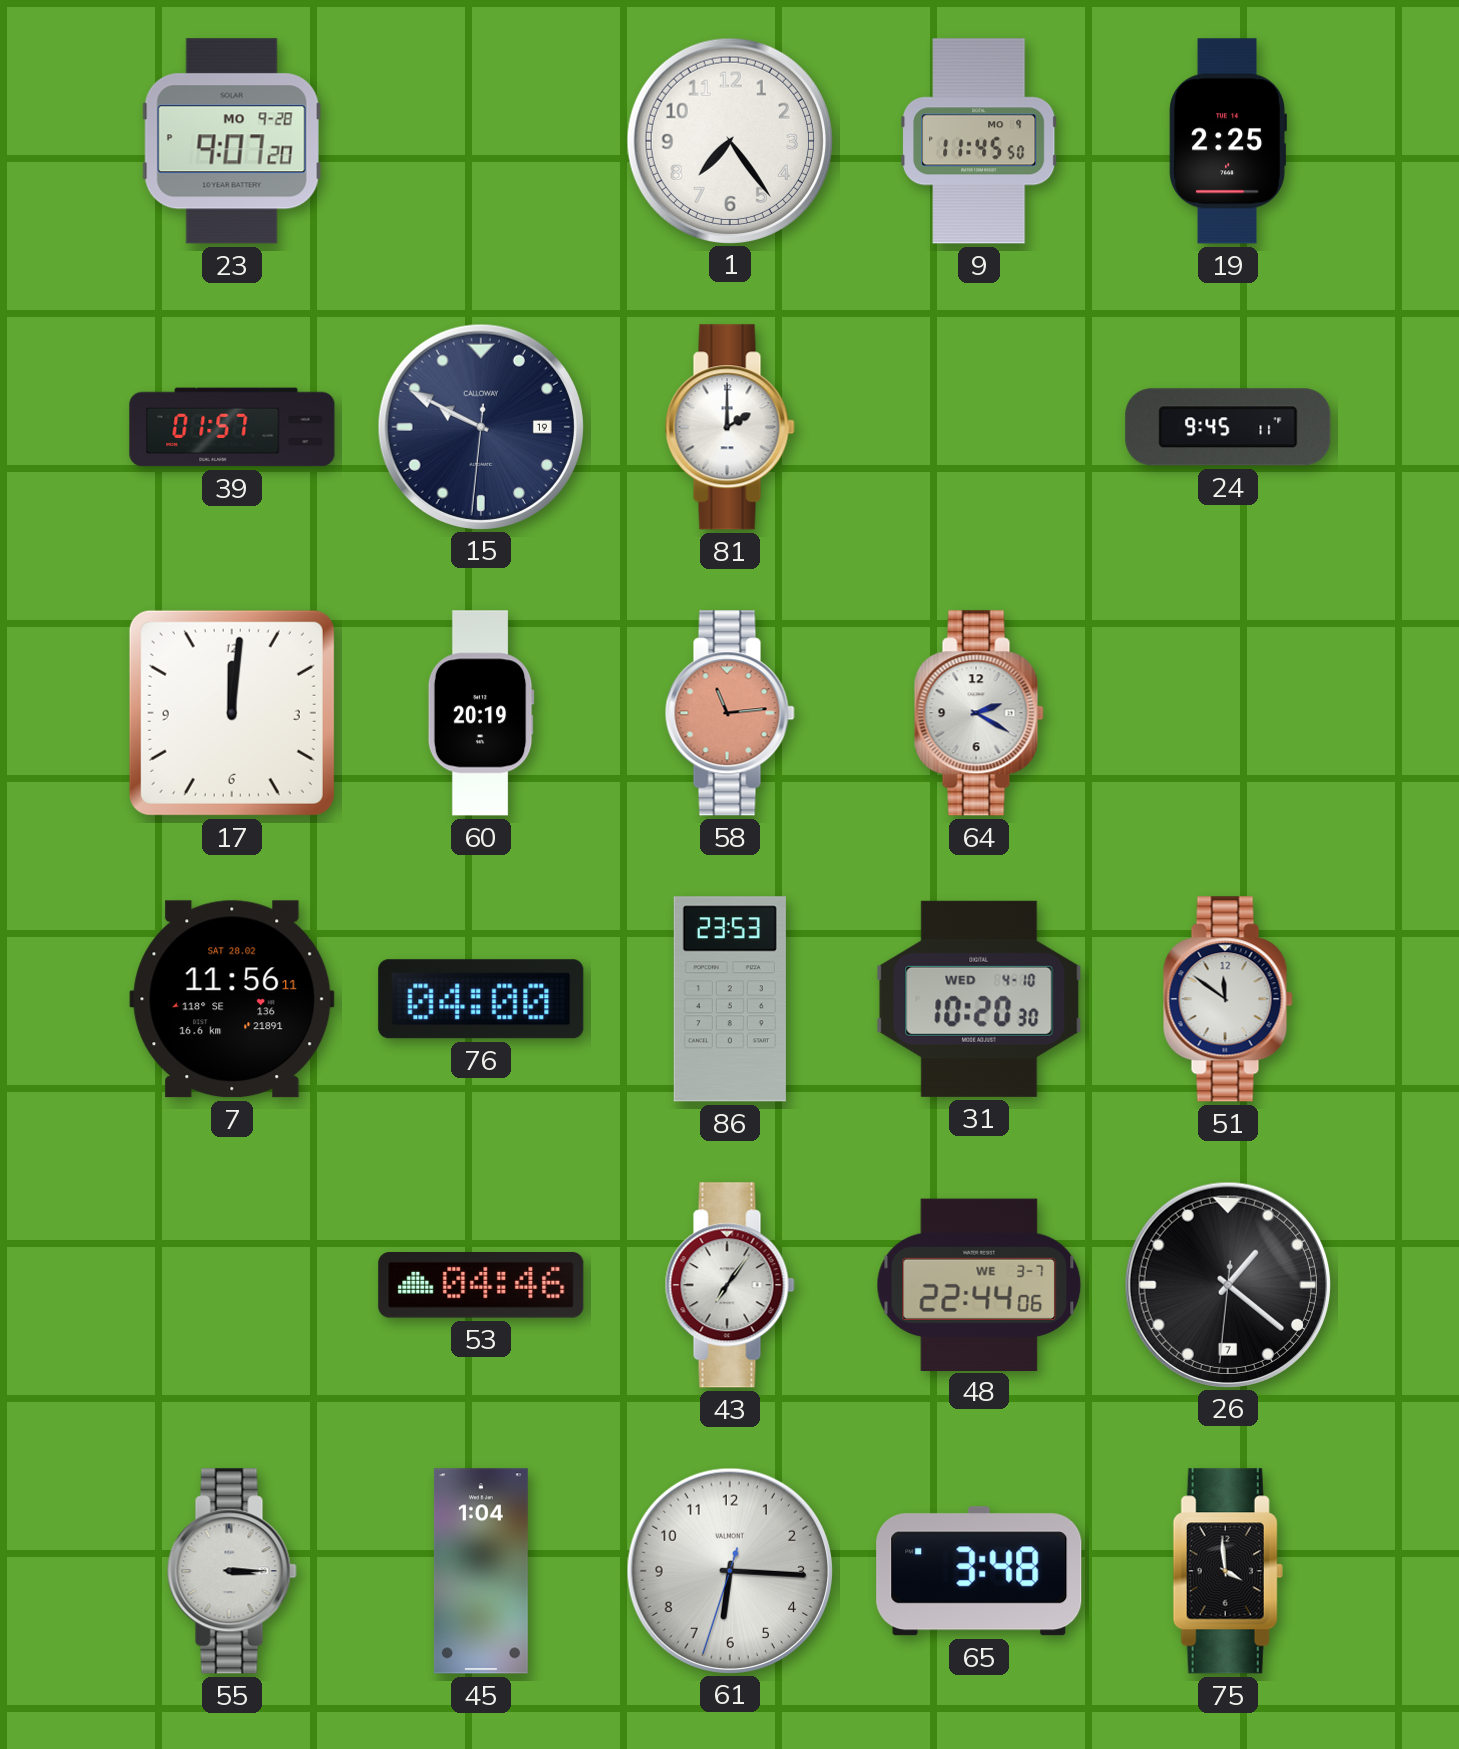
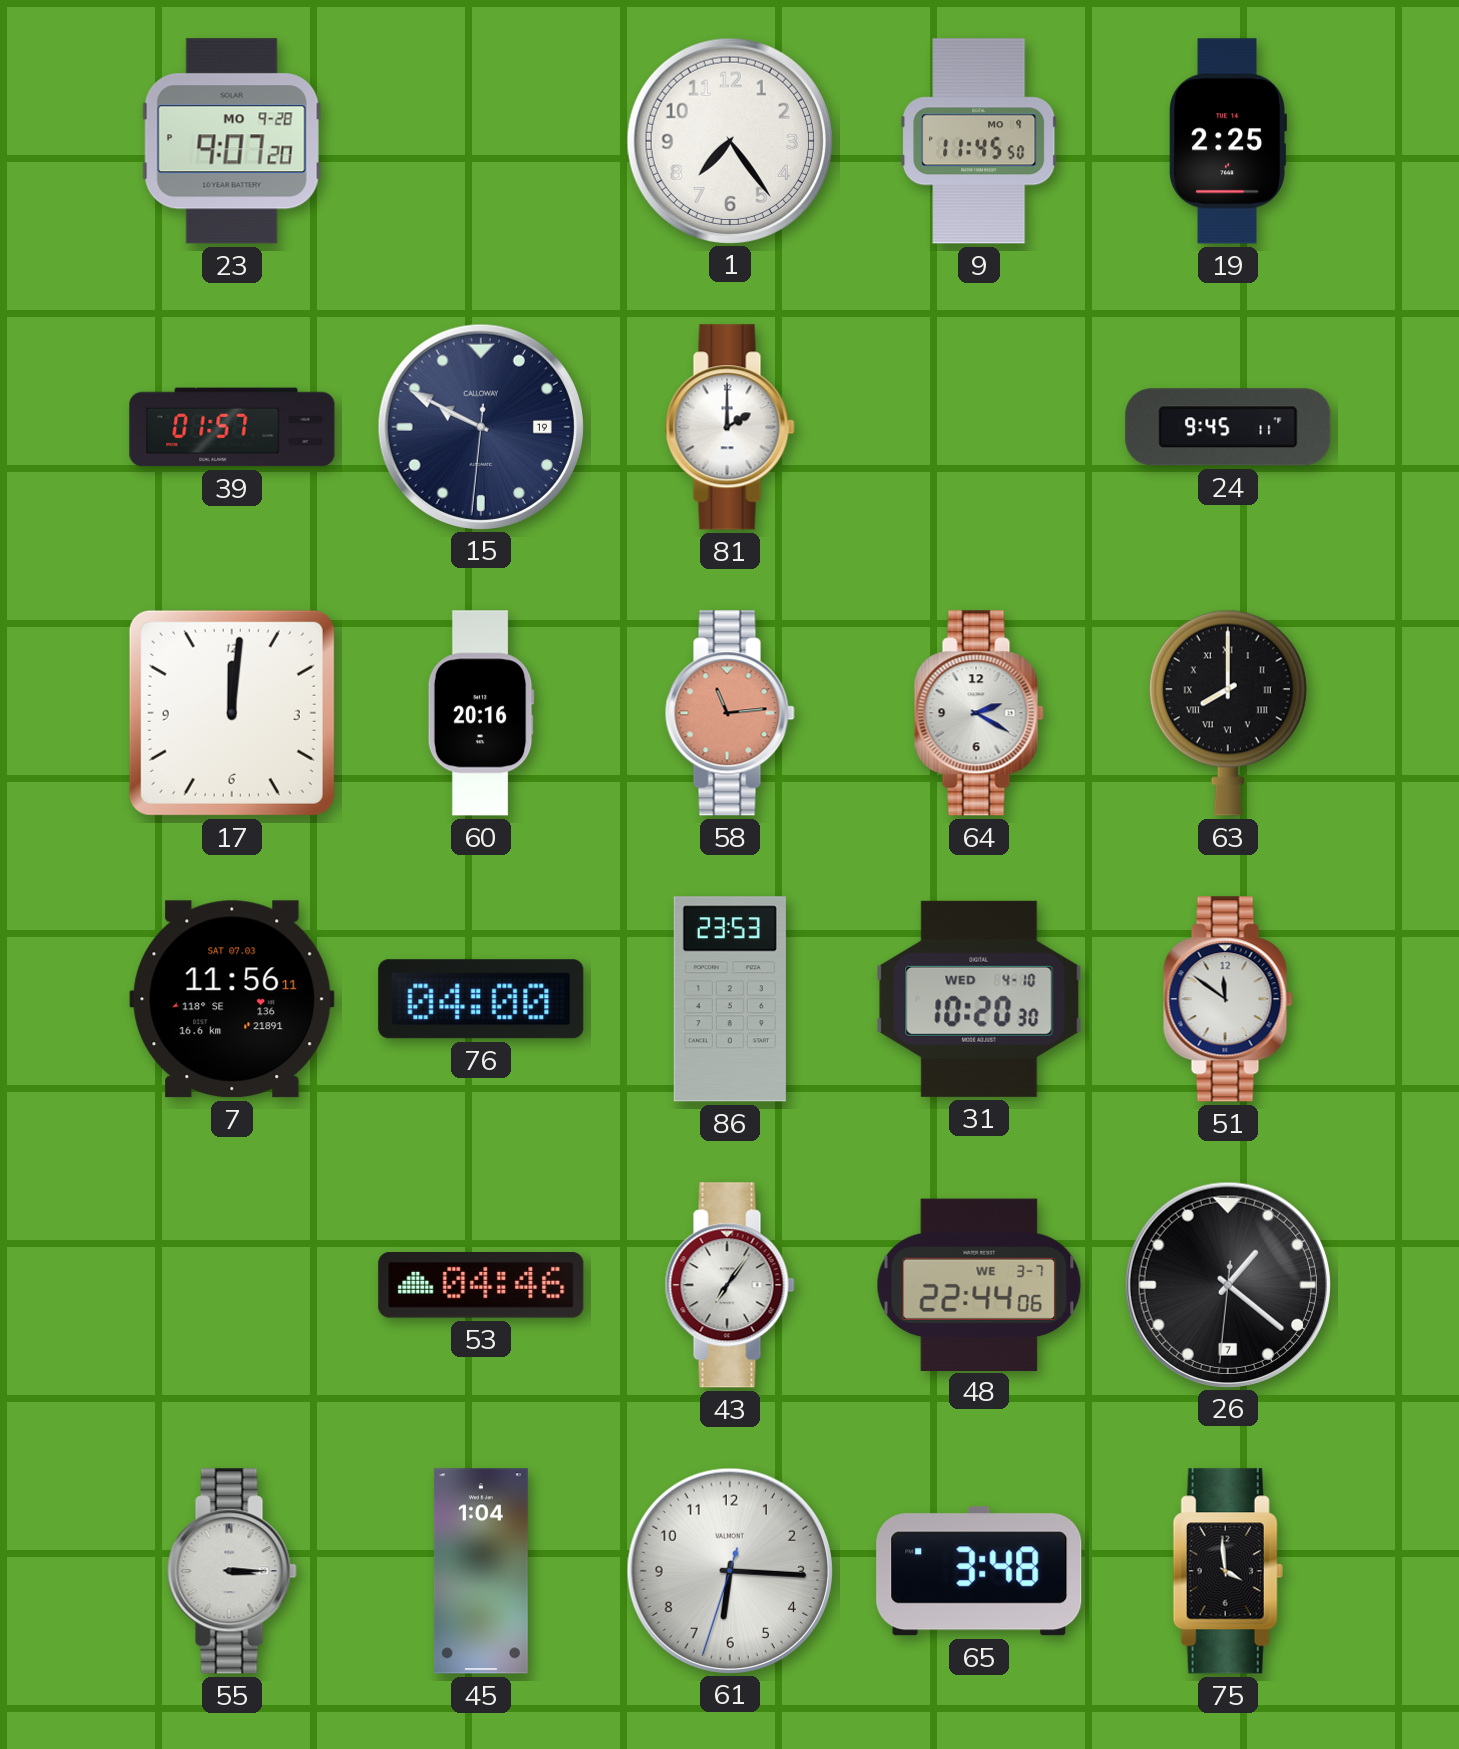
60: 20:19 -> 20:16 (481, 713)
63: none -> 8:00 (1228, 713)
7 date: SAT 28.02 -> SAT 07.03 (232, 999)
